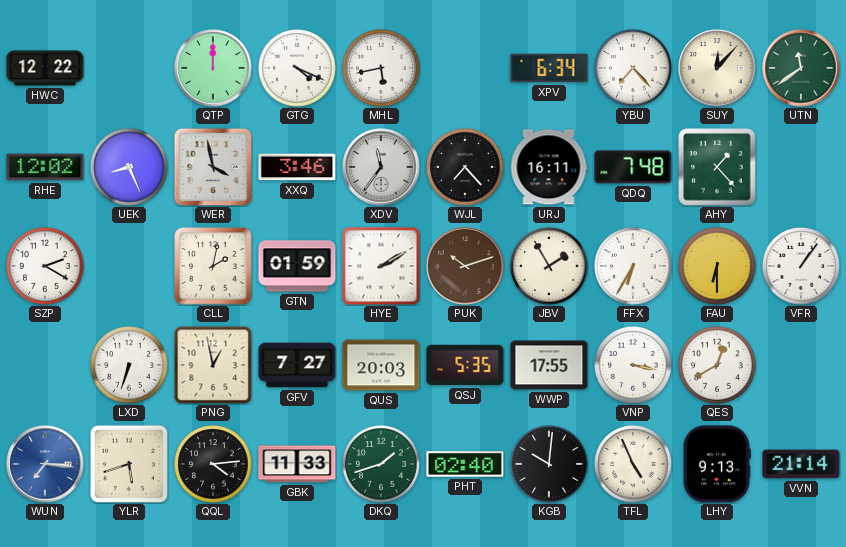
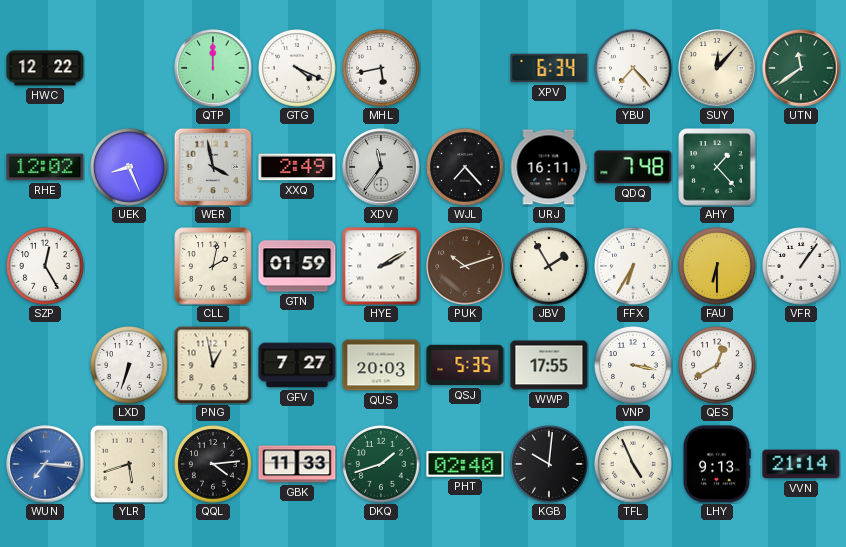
XXQ: 3:46 -> 2:49 (297, 167)
SZP: 2:20 -> 12:25 (45, 266)
